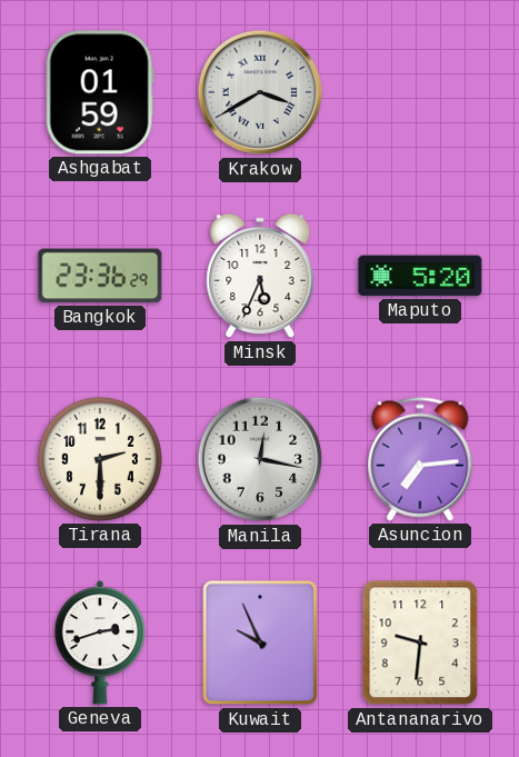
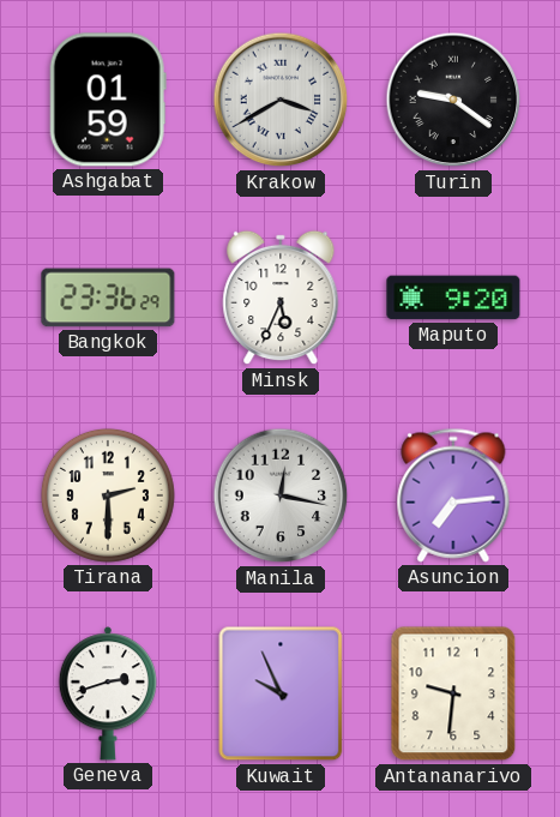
Turin: none -> 9:21 (453, 100)
Maputo: 5:20 -> 9:20 (453, 298)
